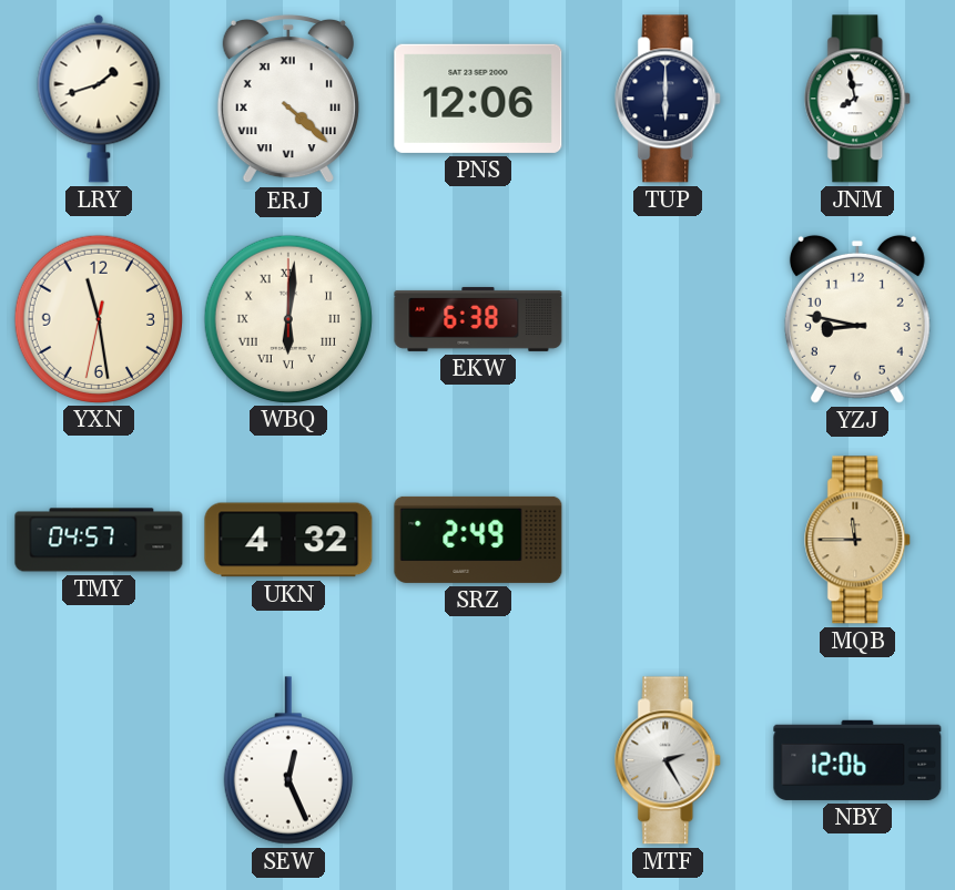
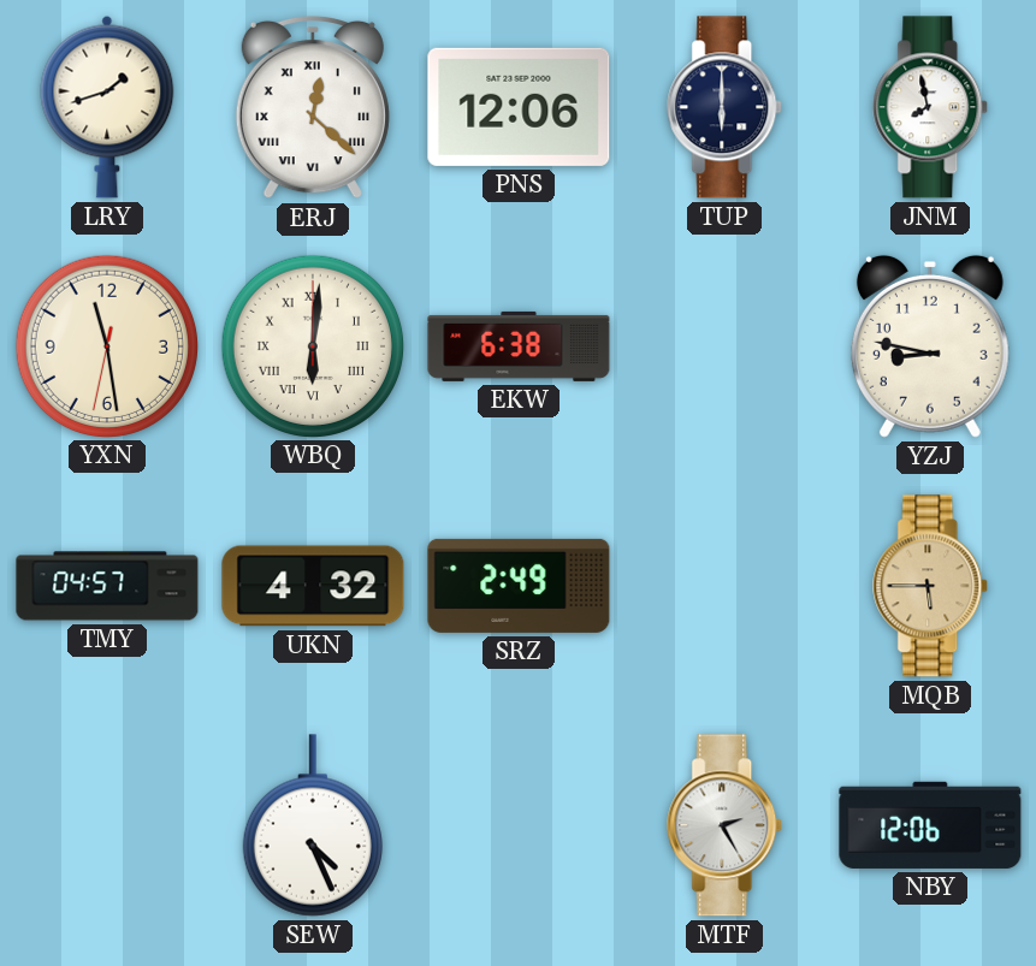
ERJ: 4:22 -> 12:22 (313, 107)
MQB: 11:45 -> 5:45 (931, 586)
SEW: 12:26 -> 4:26 (313, 825)
